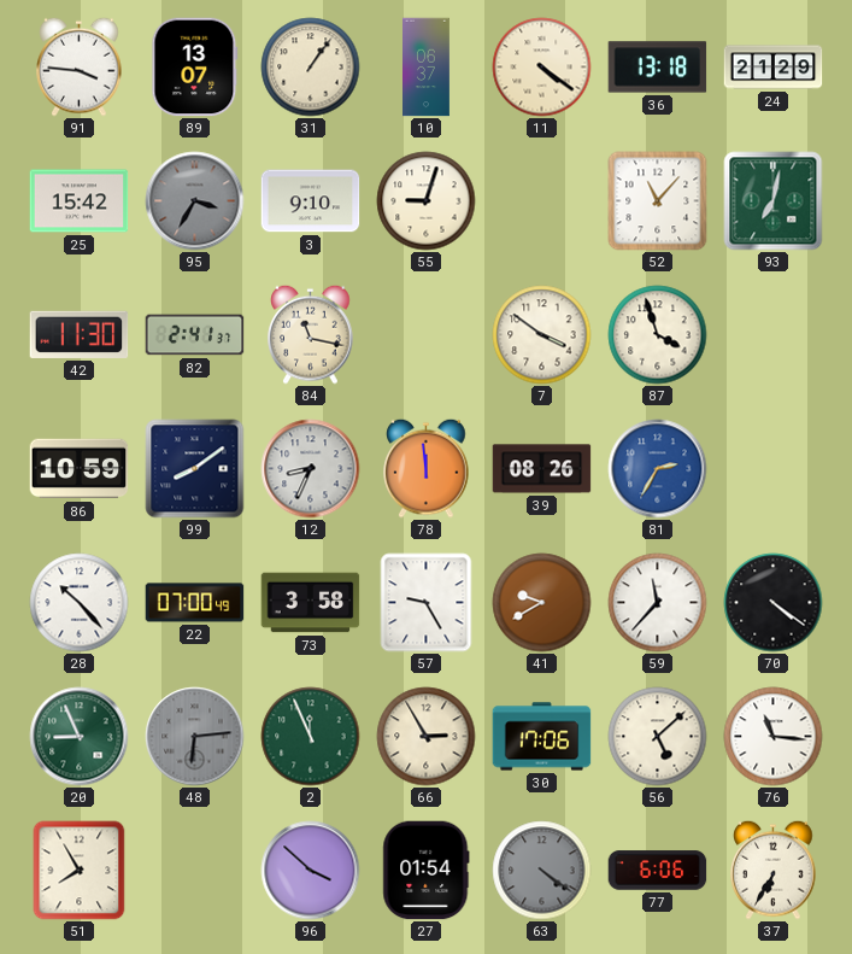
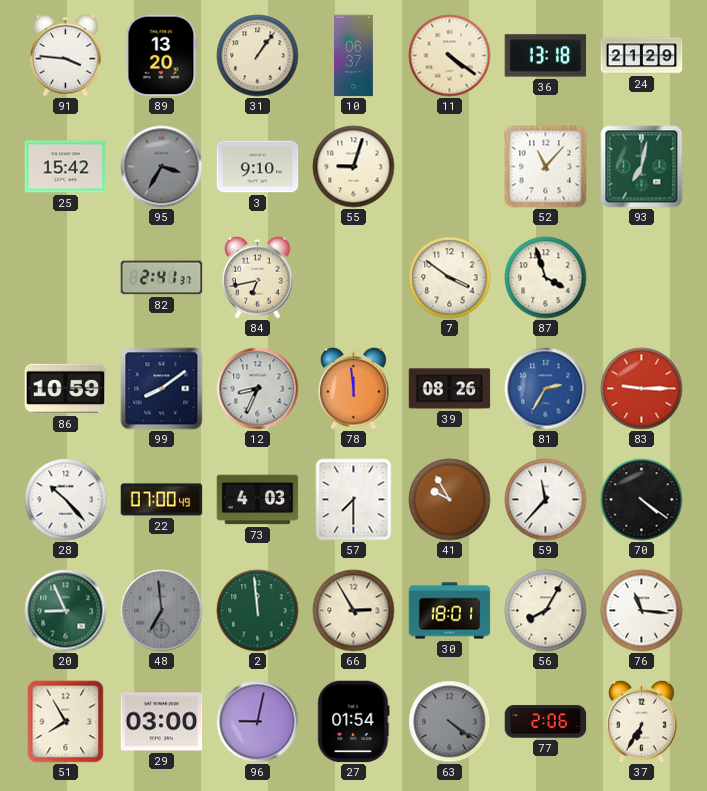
89: 13:07 -> 13:20 (162, 56)
42: 11:30 -> none (80, 334)
84: 11:17 -> 6:43 (258, 277)
83: none -> 9:15 (642, 389)
73: 3:58 -> 4:03 (258, 500)
57: 9:25 -> 7:30 (354, 500)
41: 9:40 -> 9:55 (450, 500)
48: 6:14 -> 6:59 (162, 611)
2: 11:56 -> 11:59 (258, 611)
30: 17:06 -> 18:01 (450, 611)
56: 5:08 -> 8:05 (546, 611)
29: none -> 03:00 (162, 722)
96: 3:52 -> 9:02 (258, 722)
77: 6:06 -> 2:06 (546, 722)
